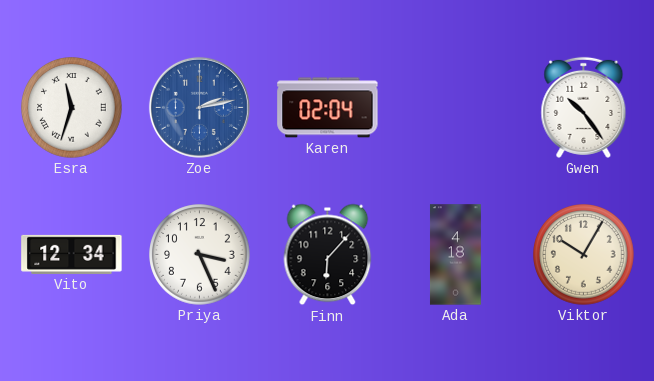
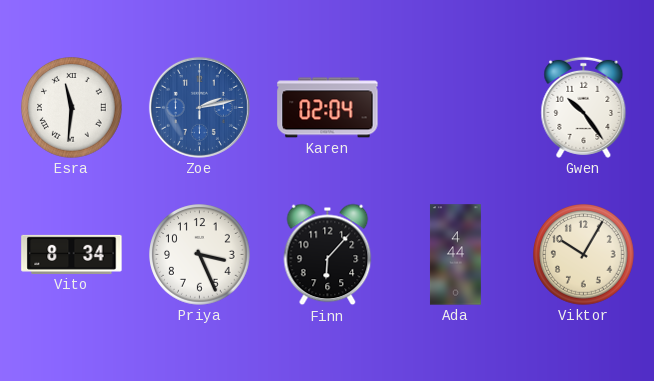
Esra: 11:33 -> 11:31 (72, 108)
Vito: 12:34 -> 8:34 (72, 254)
Ada: 4:18 -> 4:44 (455, 255)
